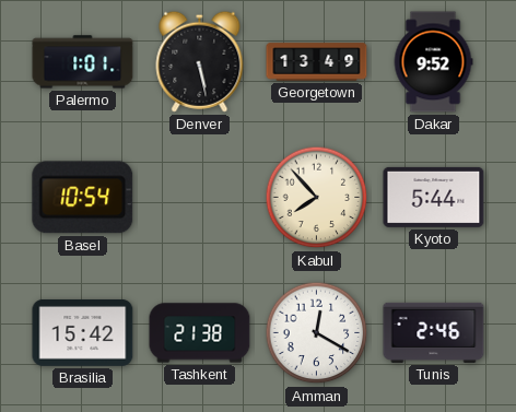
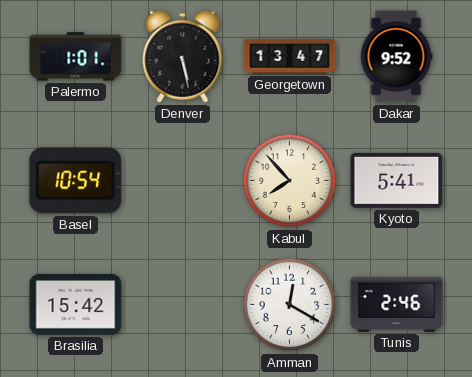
Georgetown: 13:49 -> 13:47 (290, 57)
Kyoto: 5:44 -> 5:41 (397, 180)
Tashkent: 21:38 -> none (200, 333)
